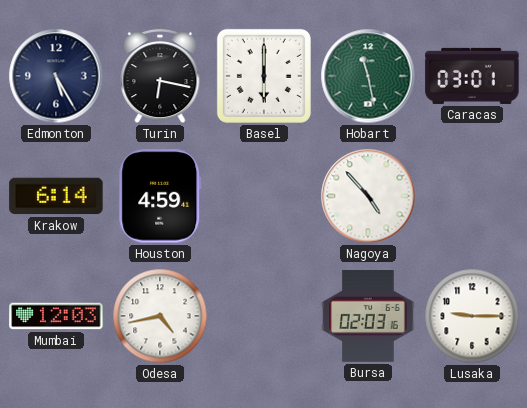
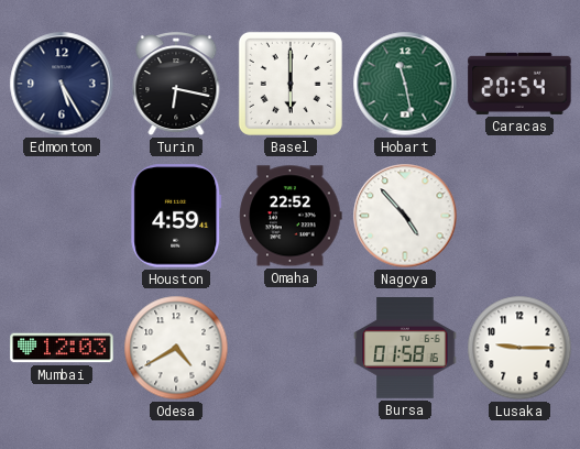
Caracas: 03:01 -> 20:54 (519, 84)
Krakow: 6:14 -> none (56, 196)
Omaha: none -> 22:52 (291, 216)
Odesa: 4:43 -> 4:40 (176, 348)
Bursa: 02:03 -> 01:58 (405, 349)
